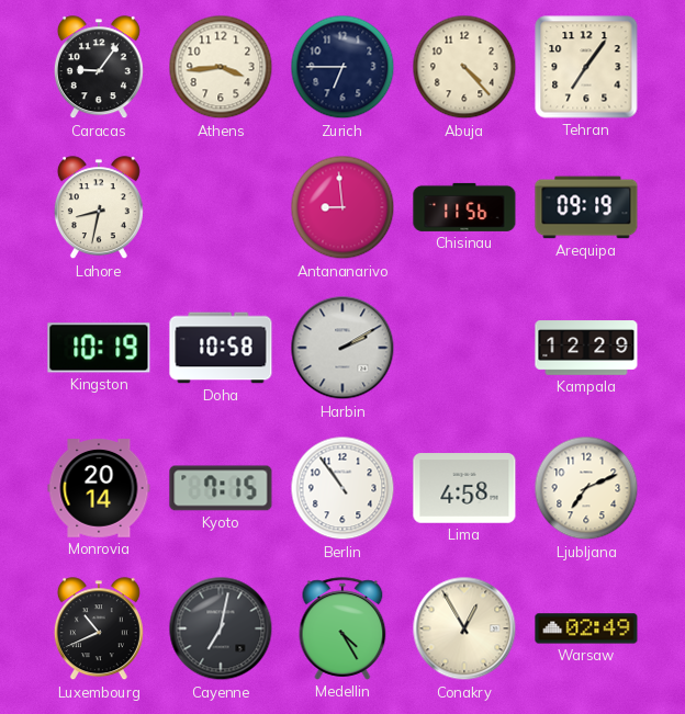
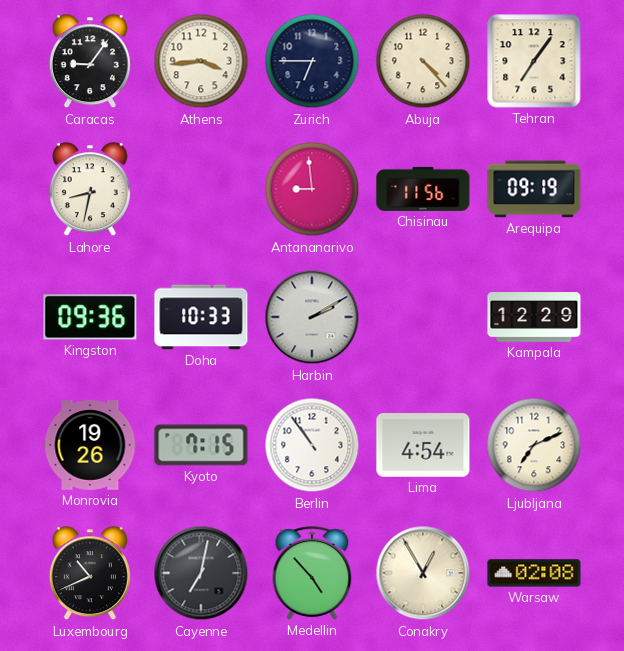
Kingston: 10:19 -> 09:36 (90, 317)
Doha: 10:58 -> 10:33 (201, 317)
Monrovia: 20:14 -> 19:26 (90, 445)
Lima: 4:58 -> 4:54 (423, 445)
Medellin: 4:25 -> 4:53 (312, 573)
Warsaw: 02:49 -> 02:08 (534, 573)
